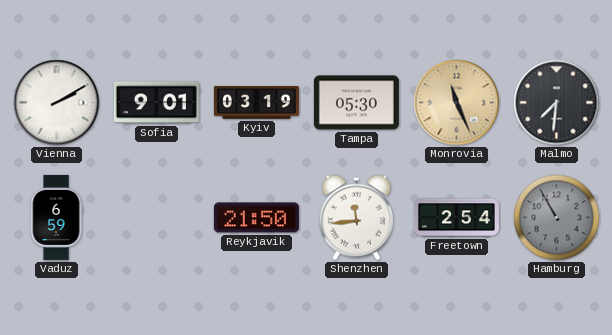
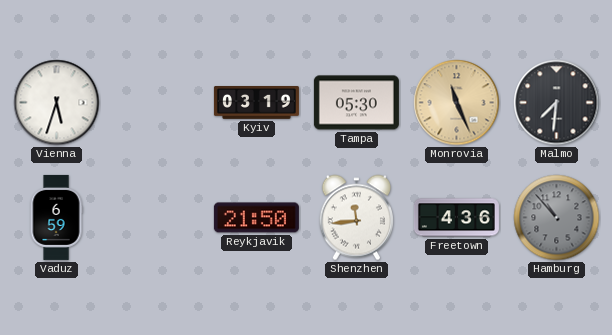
Vienna: 2:10 -> 5:33 (57, 103)
Sofia: 9:01 -> none (156, 103)
Freetown: 2:54 -> 4:36 (456, 218)
Hamburg: 10:55 -> 10:53 (557, 218)
